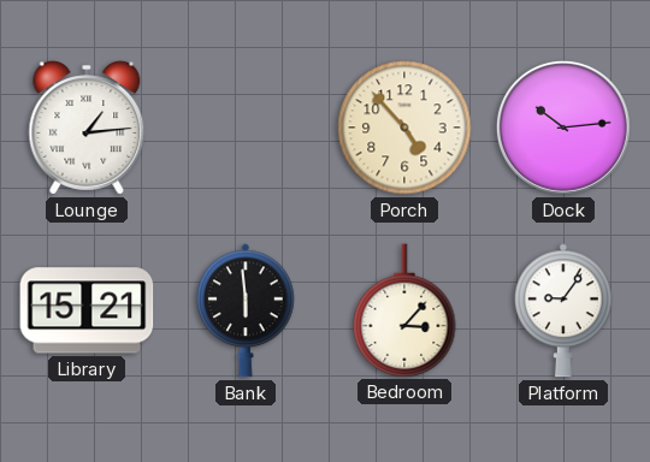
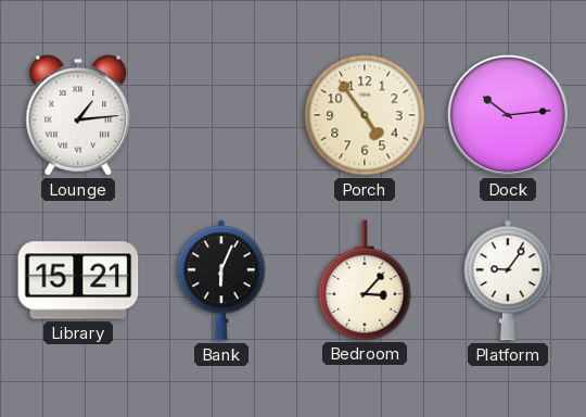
Porch: 4:53 -> 4:54 (365, 115)
Bank: 5:59 -> 6:04 (221, 280)
